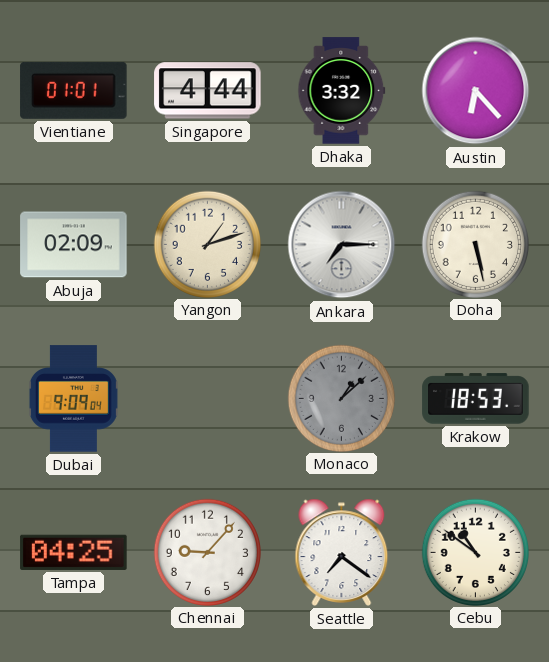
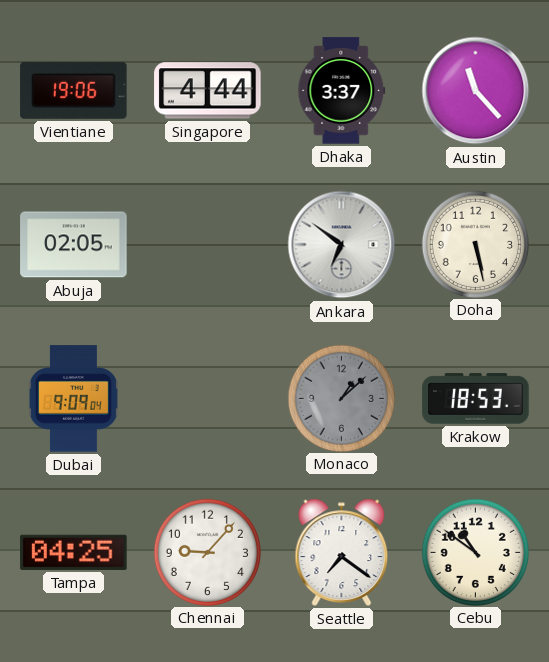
Vientiane: 01:01 -> 19:06 (74, 90)
Dhaka: 3:32 -> 3:37 (342, 91)
Austin: 6:23 -> 11:23 (476, 91)
Abuja: 02:09 -> 02:05 (74, 245)
Yangon: 1:12 -> none (207, 244)
Ankara: 7:15 -> 6:51 (342, 245)
